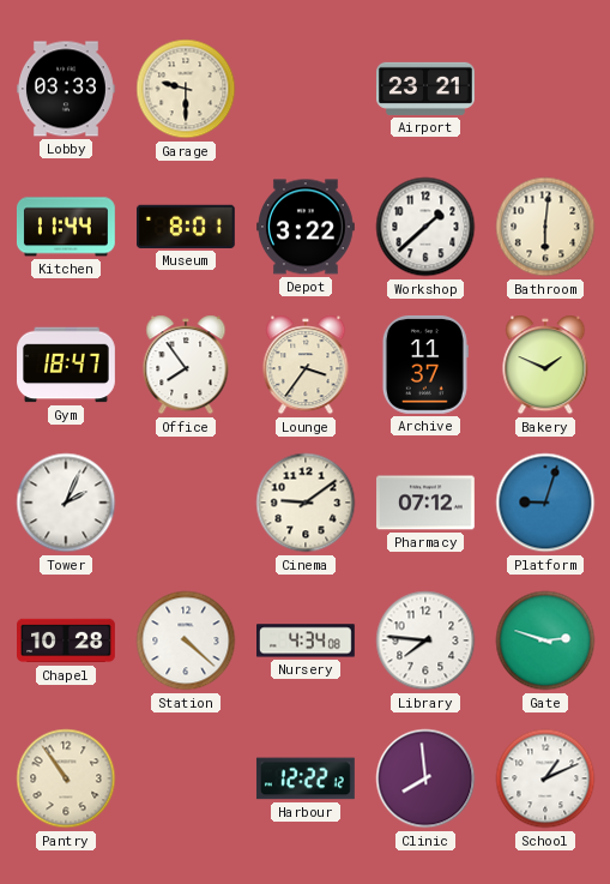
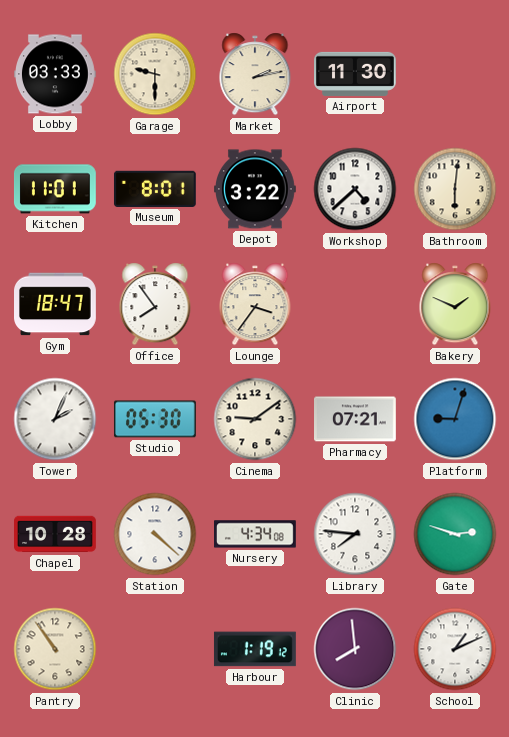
Market: none -> 2:13 (255, 74)
Airport: 23:21 -> 11:30 (356, 74)
Kitchen: 11:44 -> 11:01 (55, 189)
Workshop: 1:38 -> 4:38 (355, 189)
Archive: 11:37 -> none (425, 366)
Studio: none -> 05:30 (155, 419)
Pharmacy: 07:12 -> 07:21 (356, 419)
Harbour: 12:22 -> 1:19 (255, 649)
